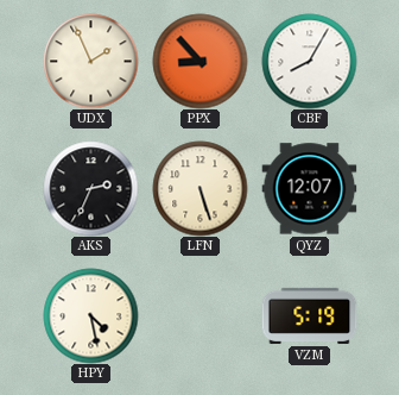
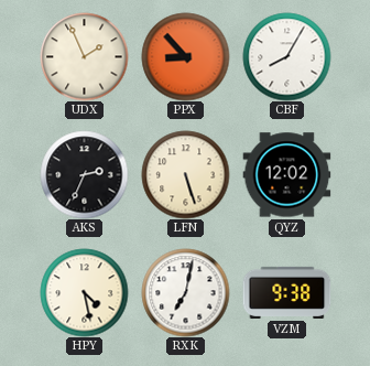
QYZ: 12:07 -> 12:02 (286, 175)
RXK: none -> 7:02 (185, 292)
VZM: 5:19 -> 9:38 (286, 292)
